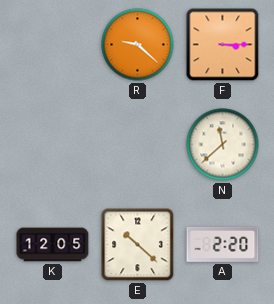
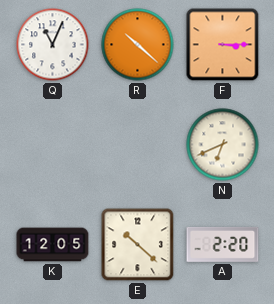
Q: none -> 11:04 (53, 45)
R: 9:22 -> 10:22 (138, 45)
N: 11:38 -> 6:41 (223, 145)
